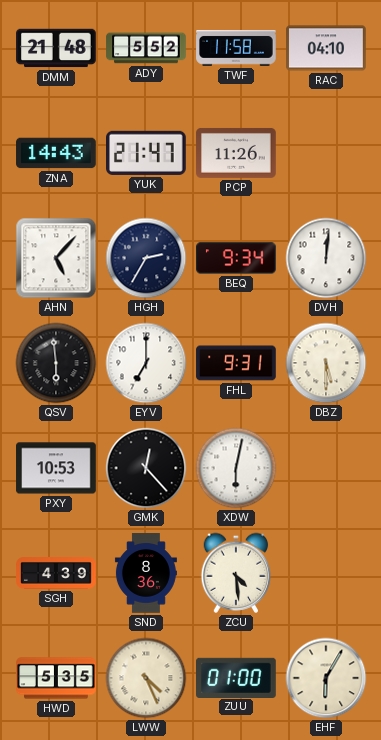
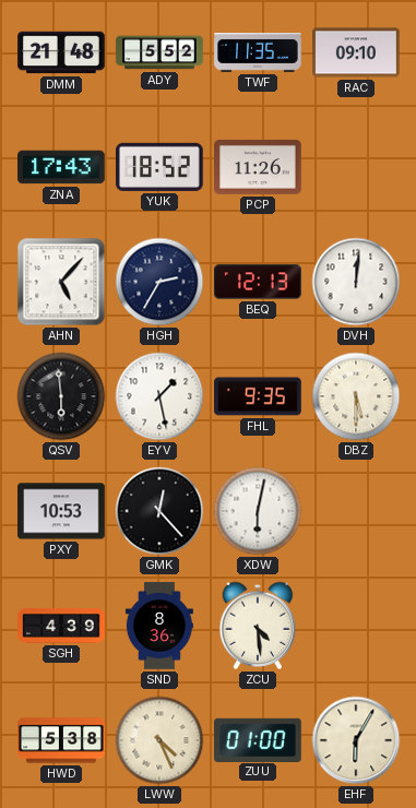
TWF: 11:58 -> 11:35 (258, 54)
RAC: 04:10 -> 09:10 (356, 52)
ZNA: 14:43 -> 17:43 (61, 167)
YUK: 21:47 -> 18:52 (161, 167)
BEQ: 9:34 -> 12:13 (258, 282)
EYV: 7:00 -> 1:28 (159, 396)
FHL: 9:31 -> 9:35 (258, 396)
HWD: 5:35 -> 5:38 (61, 740)
